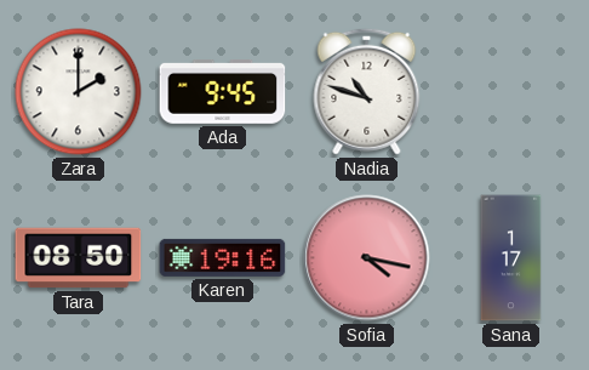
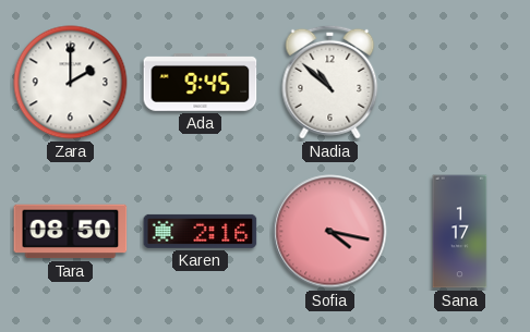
Nadia: 10:48 -> 10:52 (330, 82)
Karen: 19:16 -> 2:16 (201, 231)
